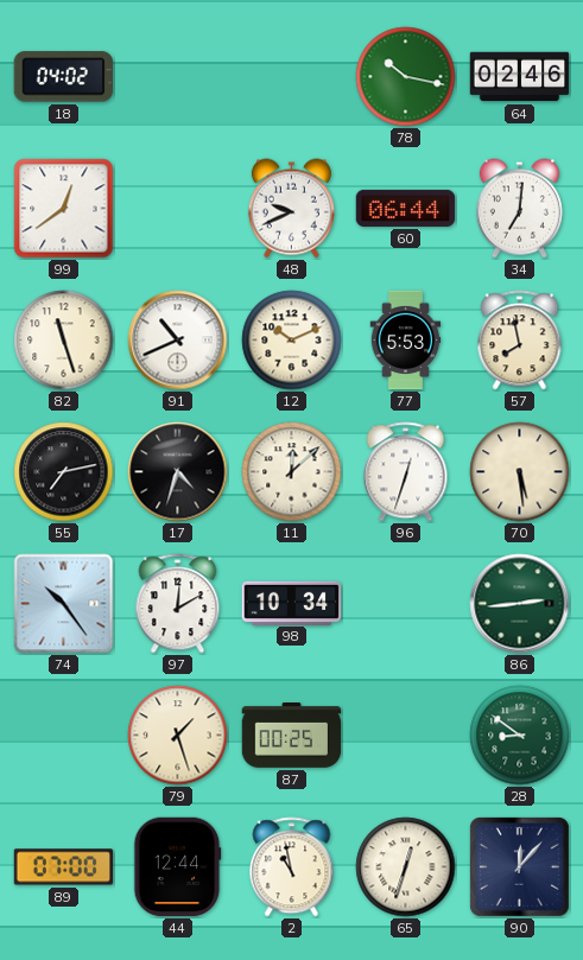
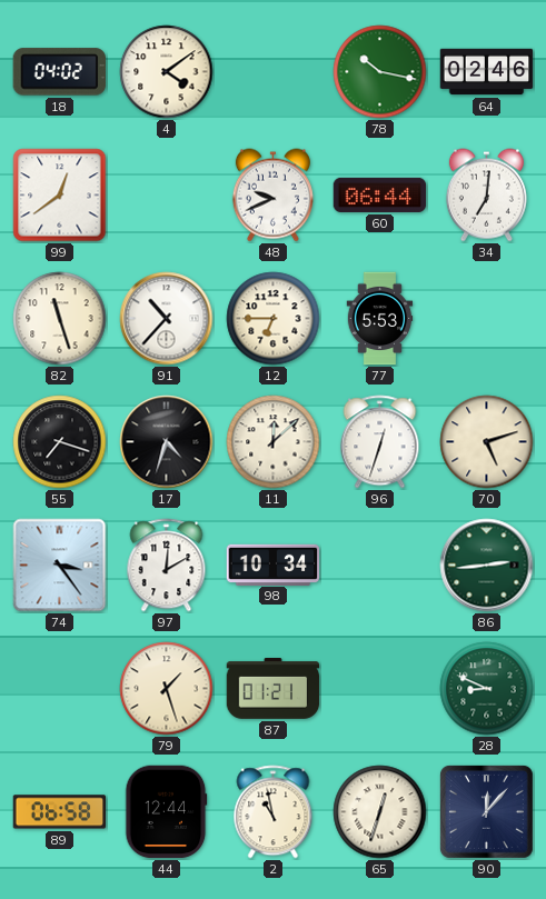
4: none -> 4:09 (167, 72)
91: 10:41 -> 10:37 (167, 319)
12: 10:11 -> 6:45 (274, 319)
57: 7:58 -> none (520, 341)
55: 7:13 -> 7:18 (60, 442)
70: 5:29 -> 5:12 (487, 442)
74: 10:24 -> 3:24 (60, 566)
87: 00:25 -> 01:21 (274, 689)
28: 8:51 -> 8:49 (487, 689)
89: 07:00 -> 06:58 (60, 812)
